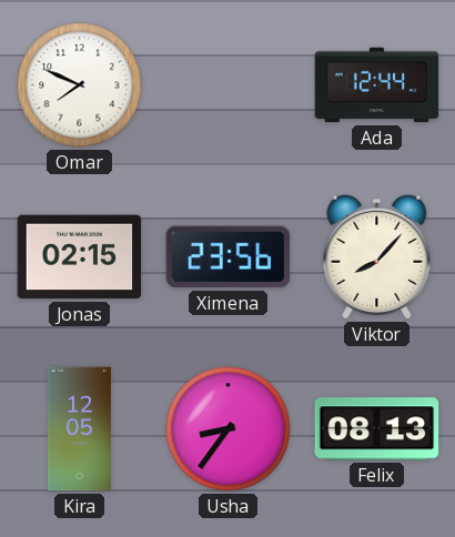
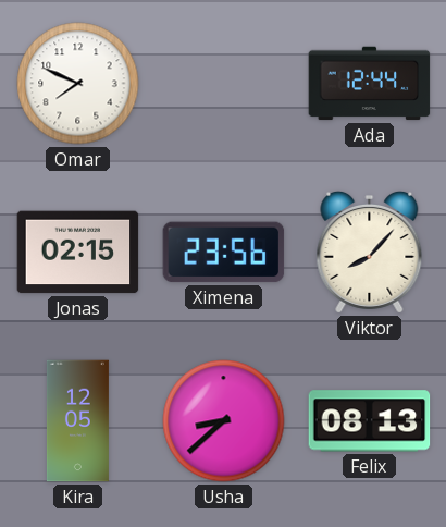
Usha: 8:36 -> 8:38 (224, 421)
